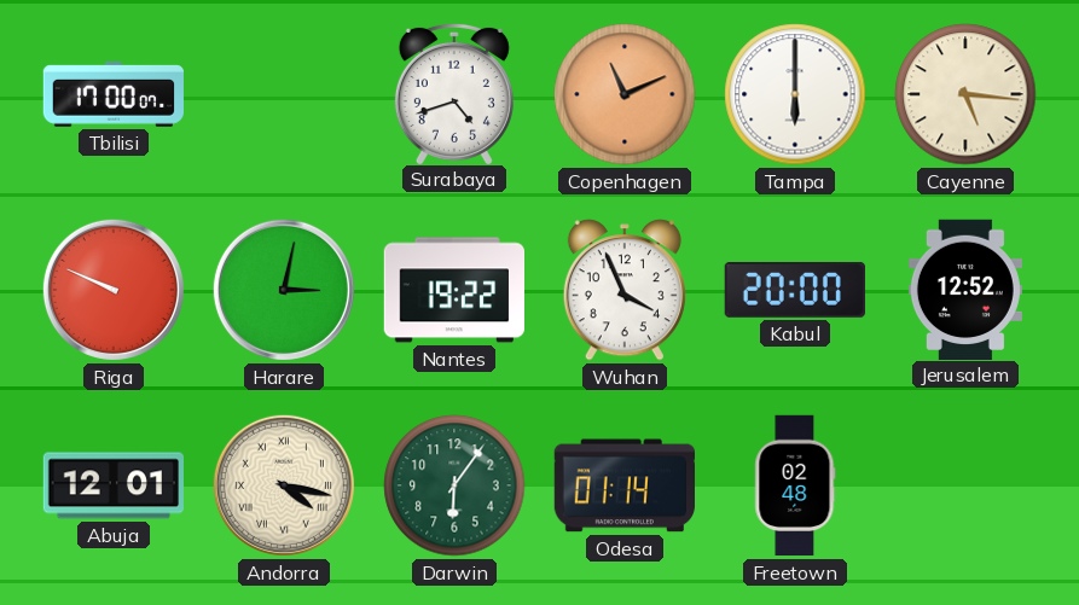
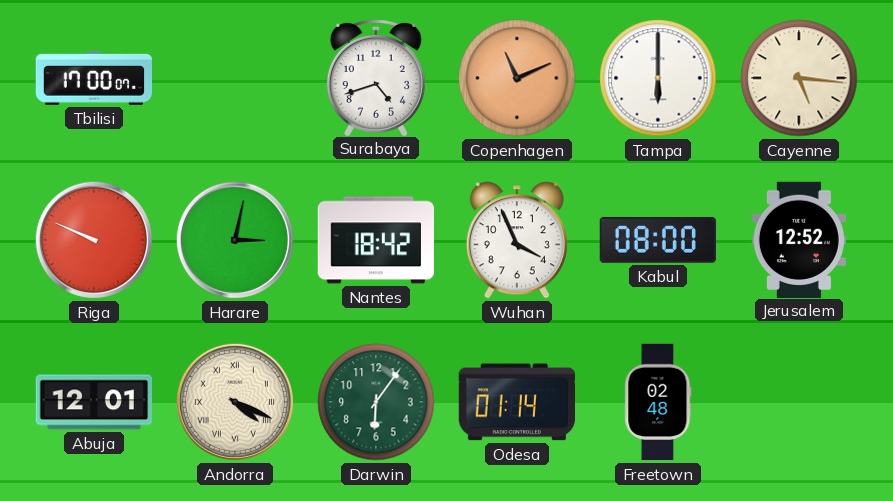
Nantes: 19:22 -> 18:42 (375, 240)
Kabul: 20:00 -> 08:00 (657, 240)
Andorra: 4:17 -> 4:19 (235, 402)
